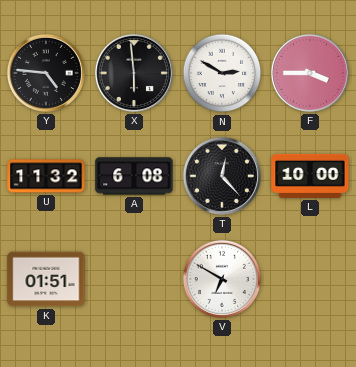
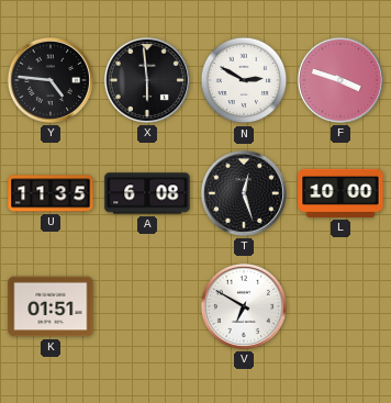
F: 3:45 -> 3:48 (340, 80)
U: 11:32 -> 11:35 (51, 193)
T: 12:23 -> 12:27 (244, 193)
